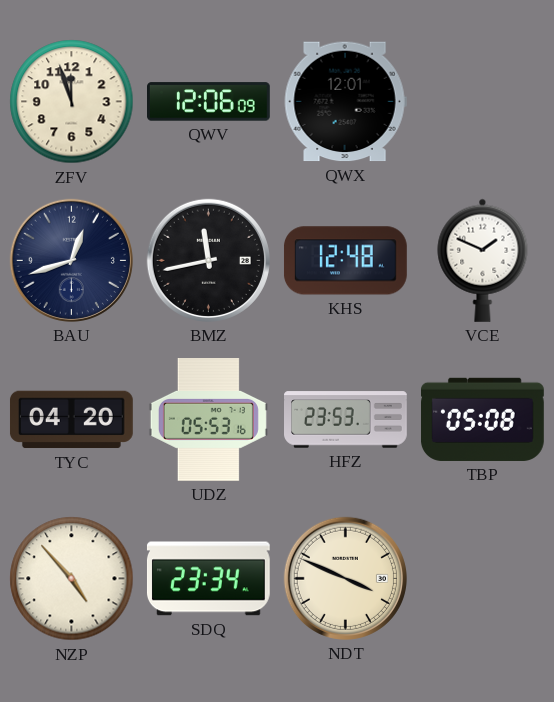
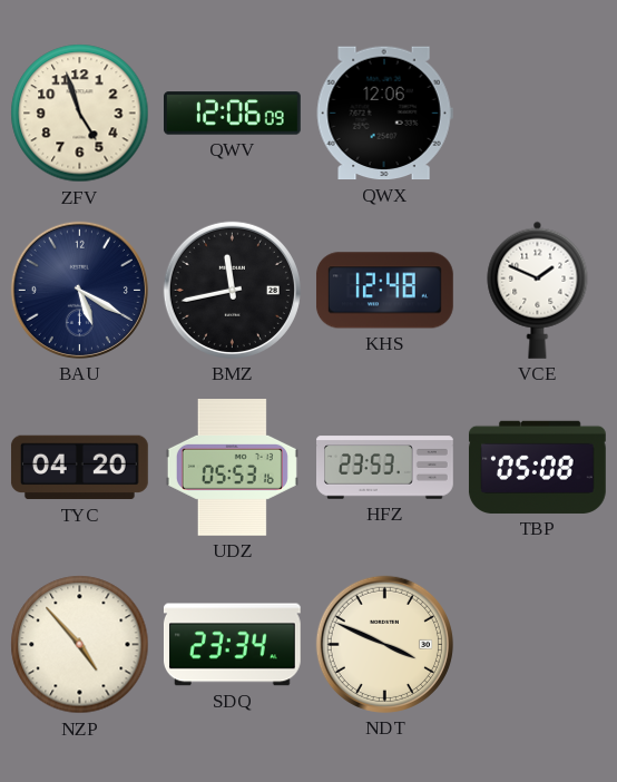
ZFV: 11:57 -> 4:57 (80, 114)
QWX: 12:01 -> 12:06 (384, 114)
BAU: 12:42 -> 5:20 (79, 290)
